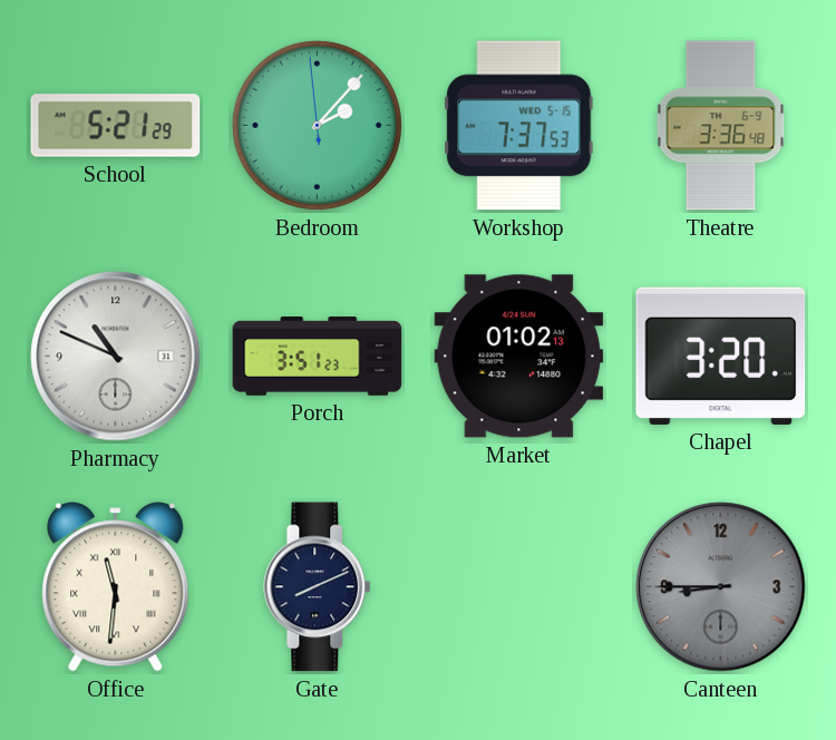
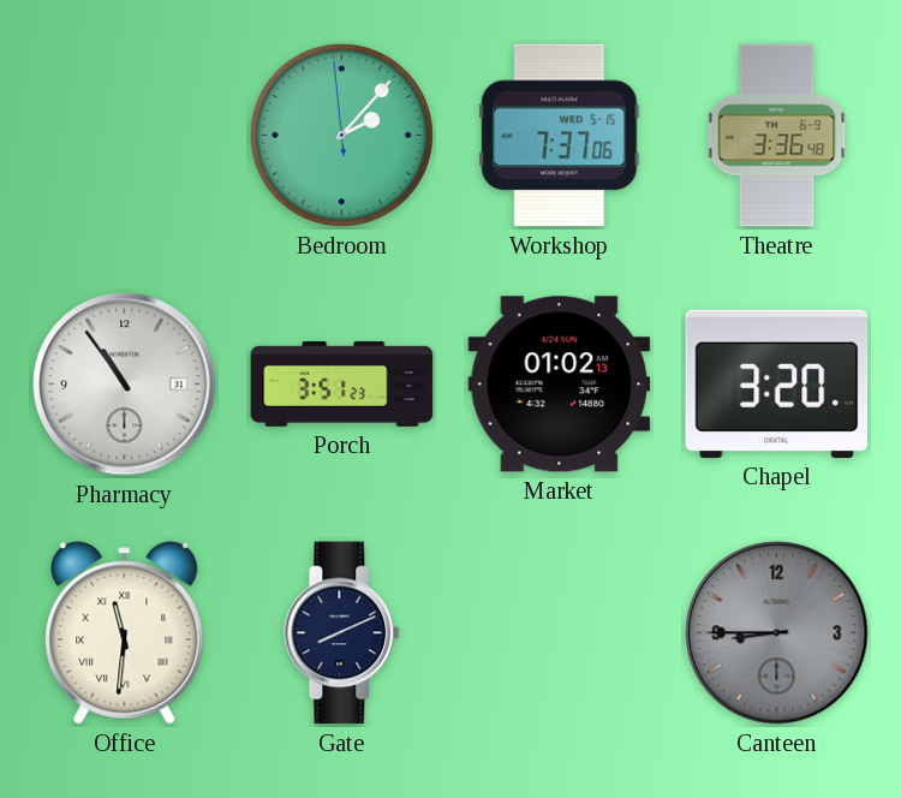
School: 5:21 -> none (116, 126)
Workshop: 7:37:53 -> 7:37:06 (560, 136)
Pharmacy: 10:49 -> 10:54 (125, 385)
